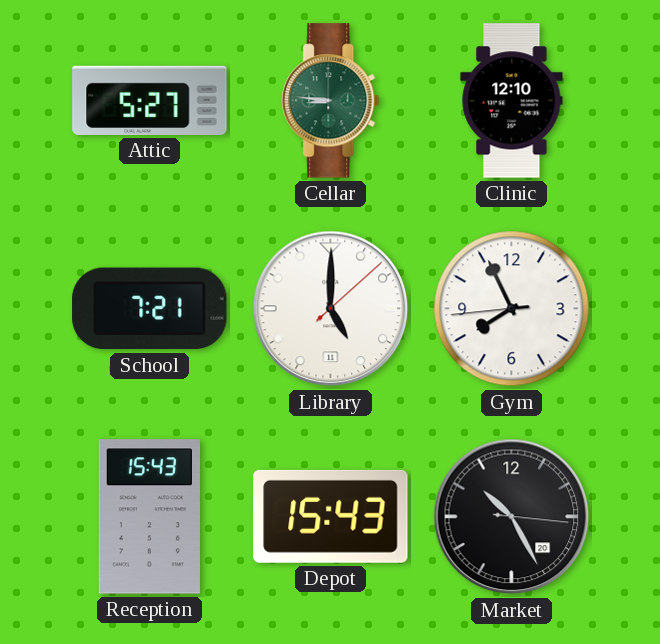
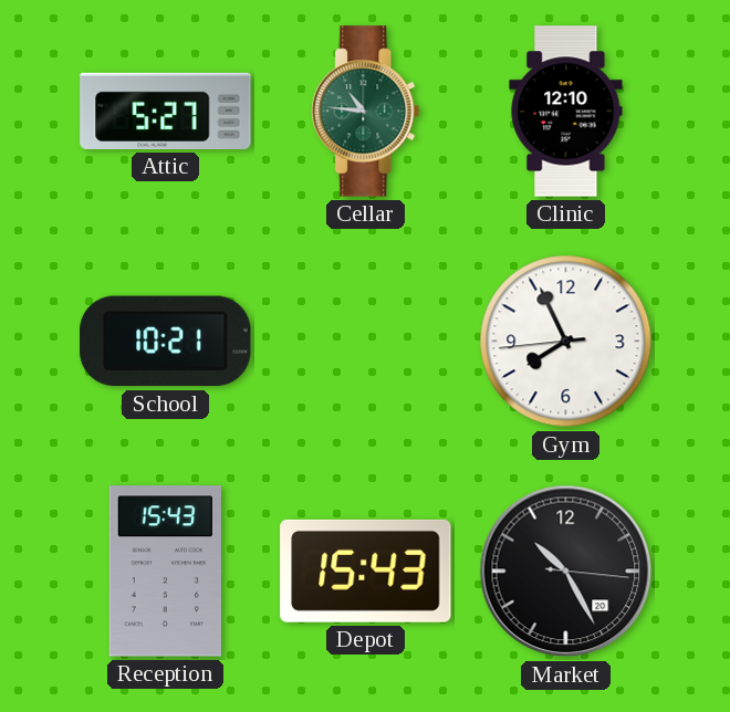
Cellar: 8:46 -> 10:46 (366, 112)
School: 7:21 -> 10:21 (166, 342)
Library: 5:00 -> none (331, 309)
